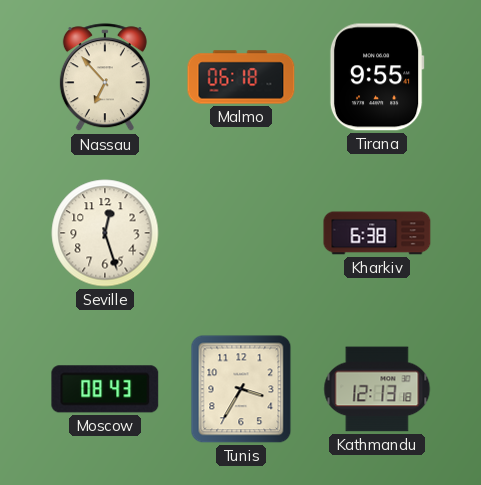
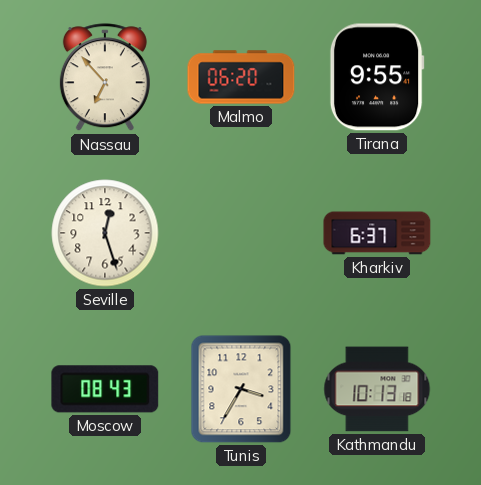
Malmo: 06:18 -> 06:20 (241, 77)
Kharkiv: 6:38 -> 6:37 (377, 233)
Kathmandu: 12:13 -> 10:13 (377, 389)
